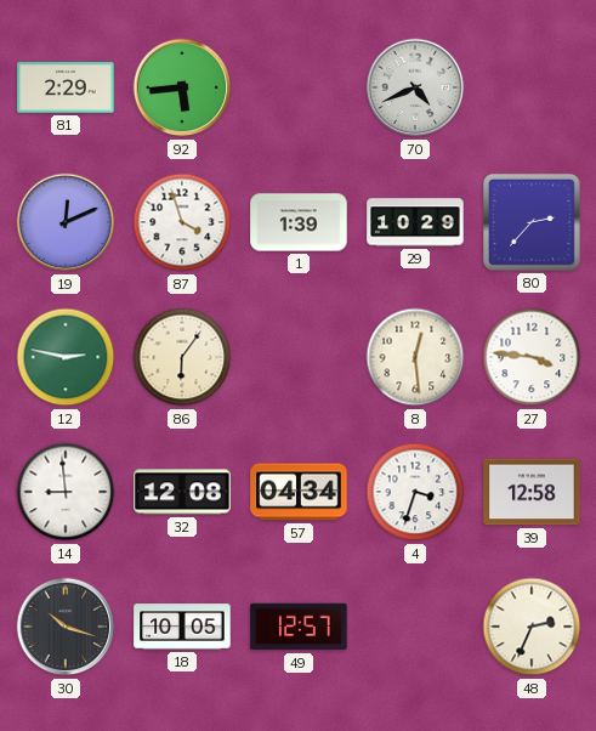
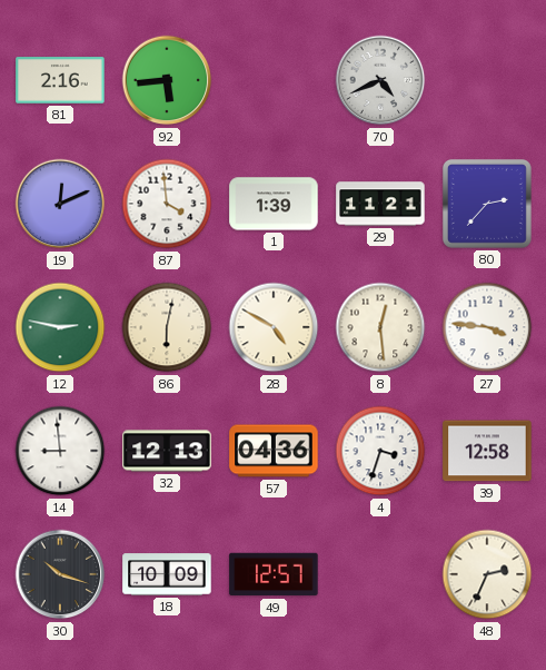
81: 2:29 -> 2:16 (60, 80)
87: 3:57 -> 3:59 (167, 204)
29: 10:29 -> 11:21 (380, 204)
86: 6:06 -> 6:02 (167, 327)
28: none -> 4:50 (274, 327)
32: 12:08 -> 12:13 (167, 451)
57: 04:34 -> 04:36 (274, 451)
18: 10:05 -> 10:09 (167, 574)
